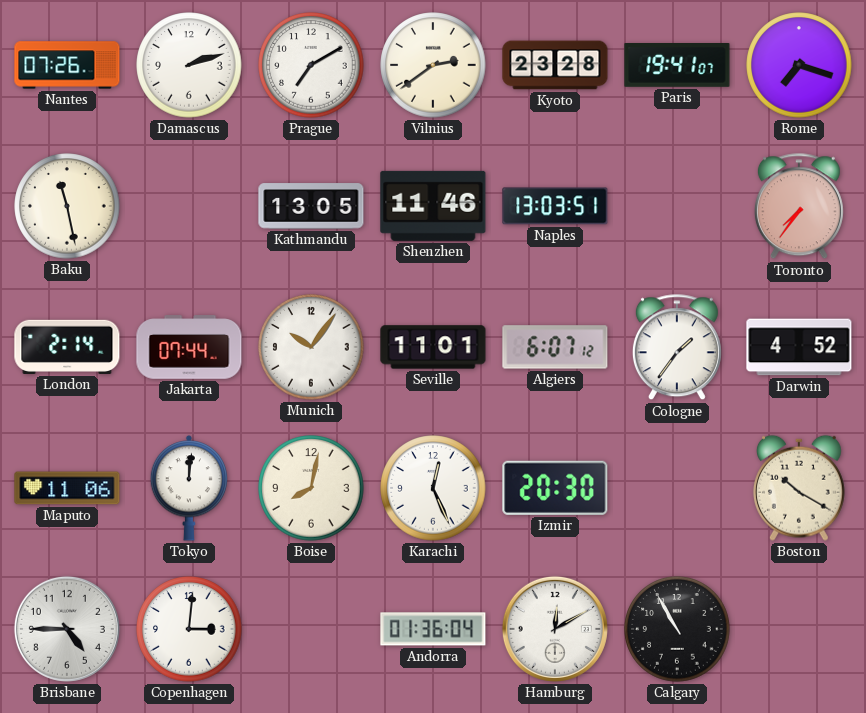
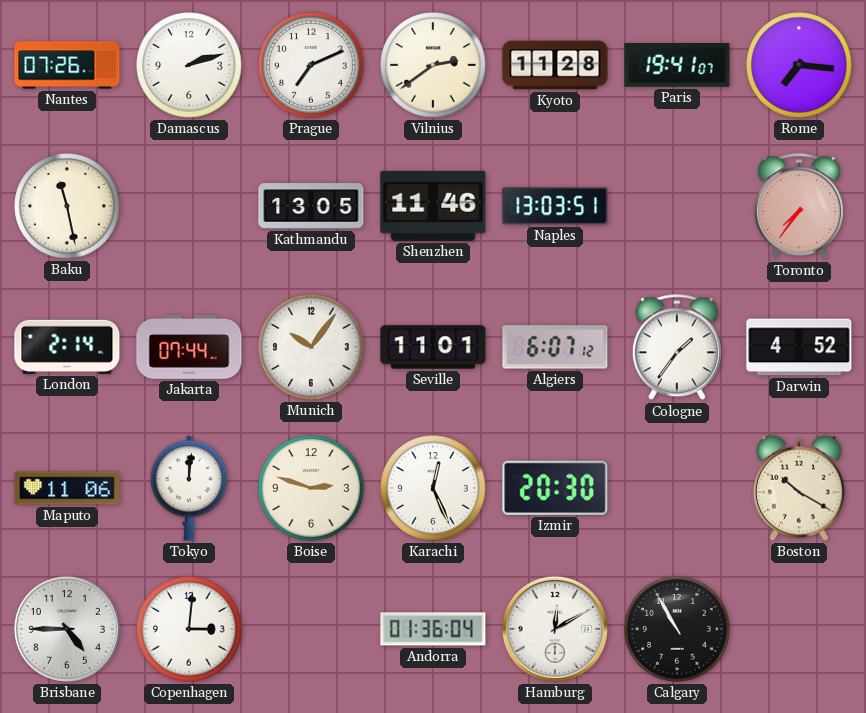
Prague: 7:10 -> 7:11 (311, 65)
Kyoto: 23:28 -> 11:28 (555, 65)
Rome: 7:18 -> 7:16 (799, 65)
Boise: 8:02 -> 2:48 (311, 488)
